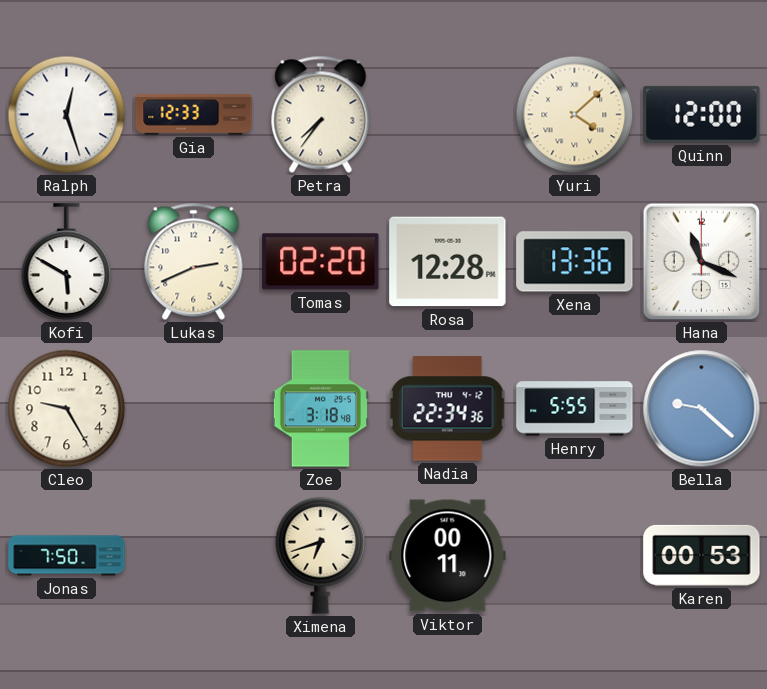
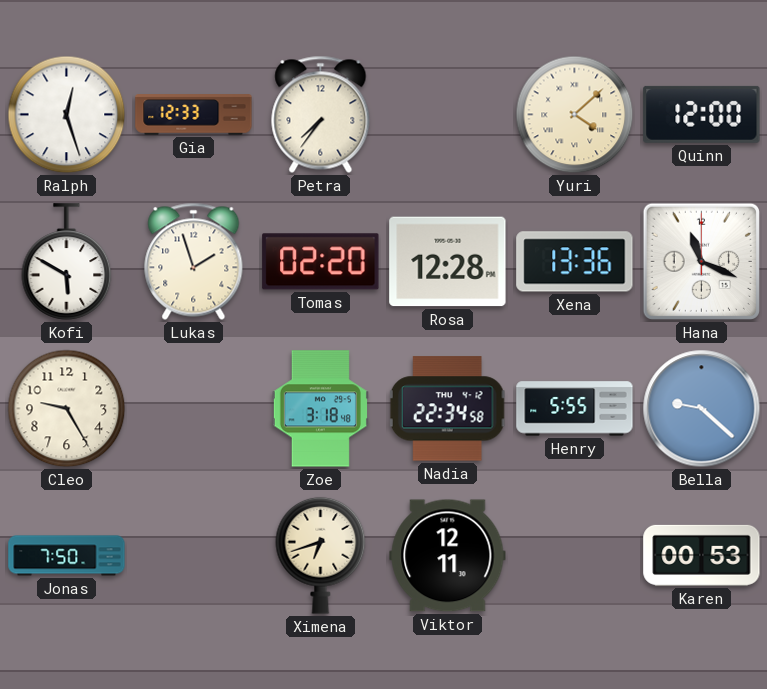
Lukas: 2:41 -> 1:57 (194, 261)
Nadia: 22:34:36 -> 22:34:58 (448, 409)
Viktor: 00:11 -> 12:11 (448, 556)
